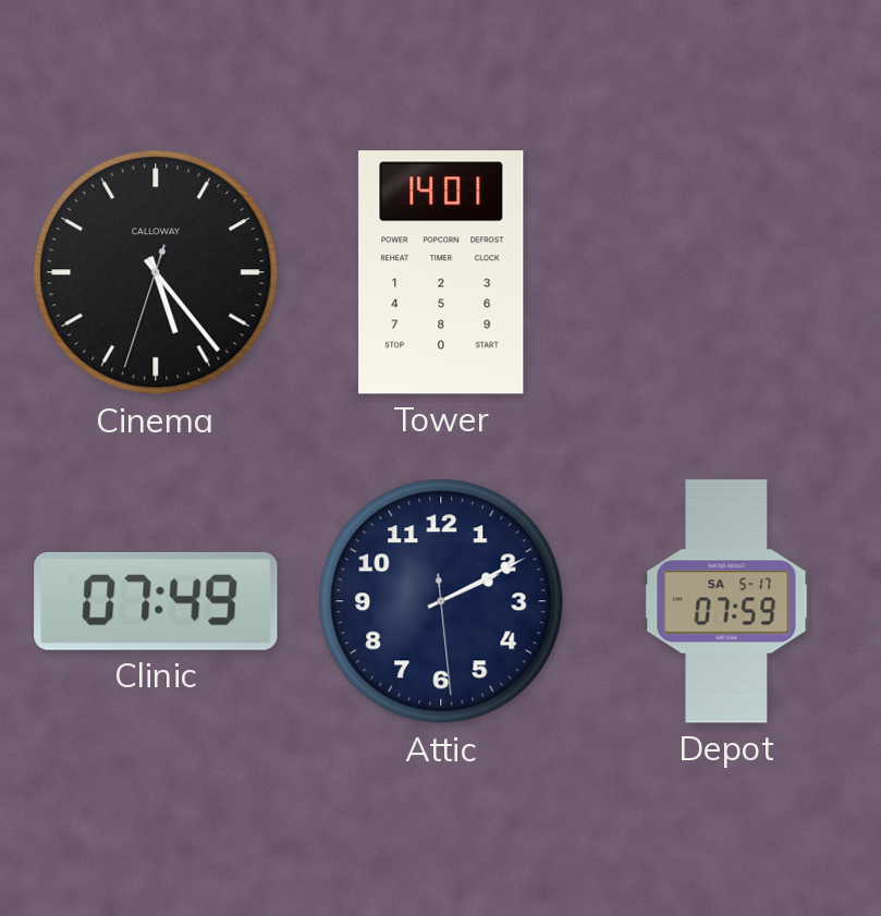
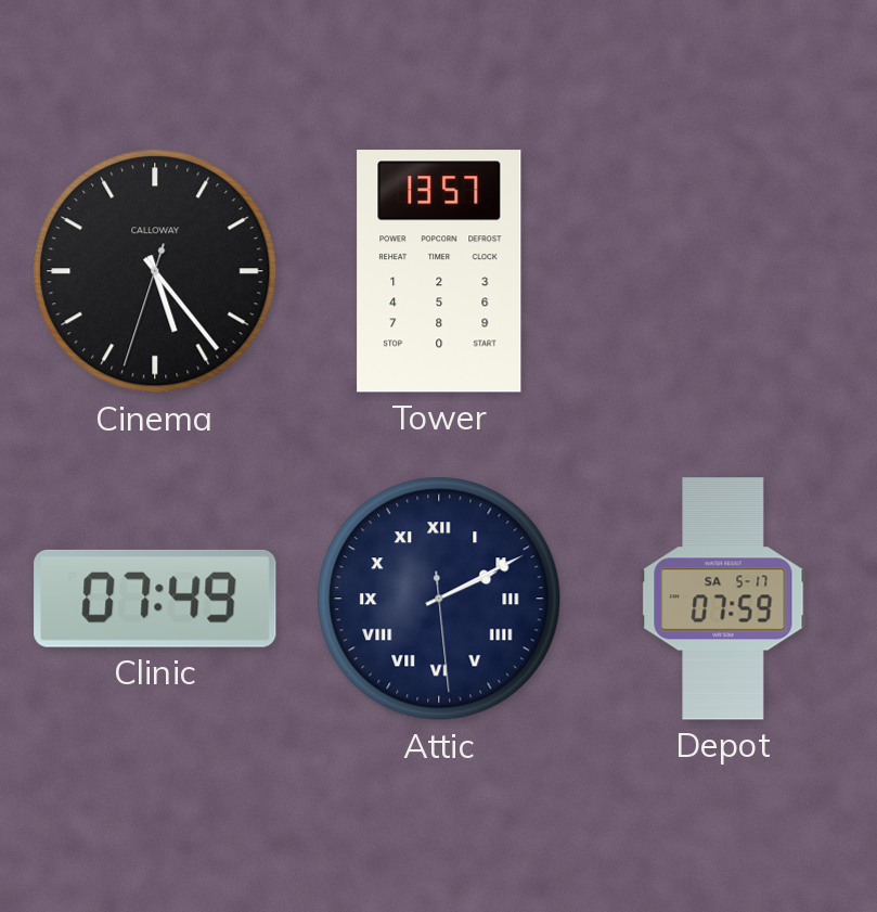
Tower: 14:01 -> 13:57 (439, 271)
Attic numerals: Arabic -> Roman (439, 599)
